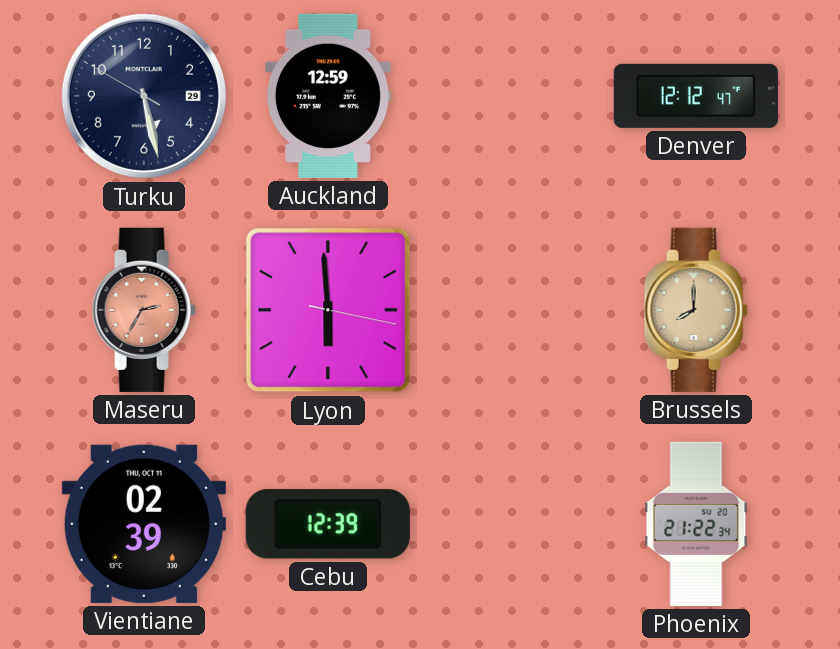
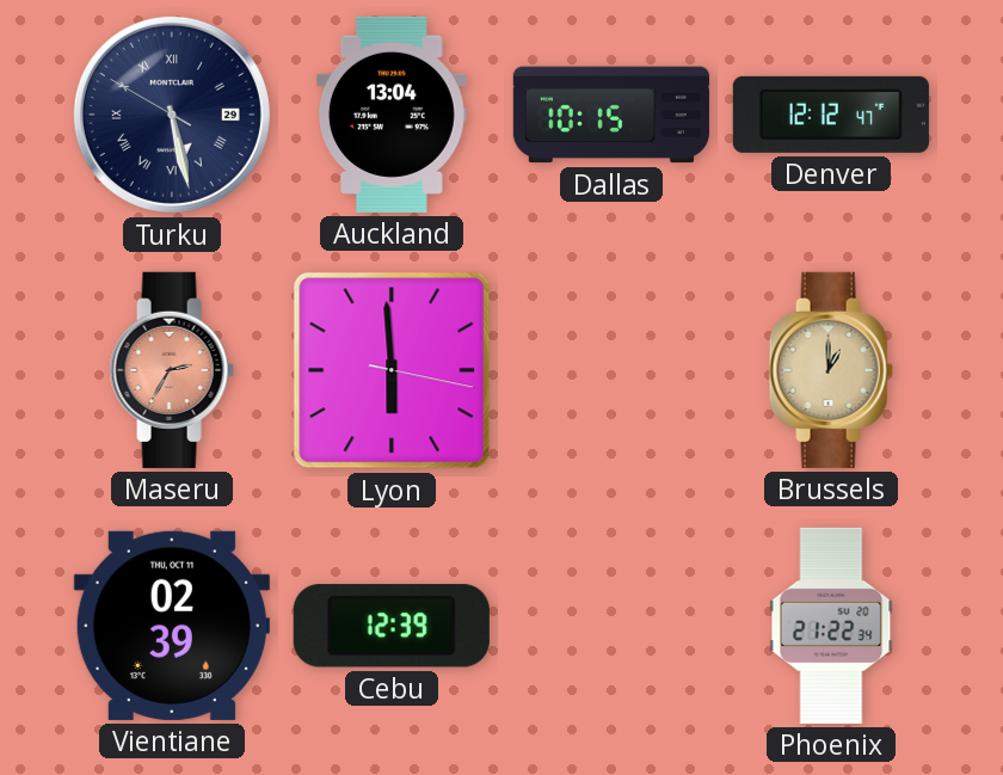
Turku numerals: Arabic -> Roman (172, 115)
Auckland: 12:59 -> 13:04 (392, 115)
Dallas: none -> 10:15 (611, 115)
Brussels: 8:00 -> 1:00 (831, 370)
